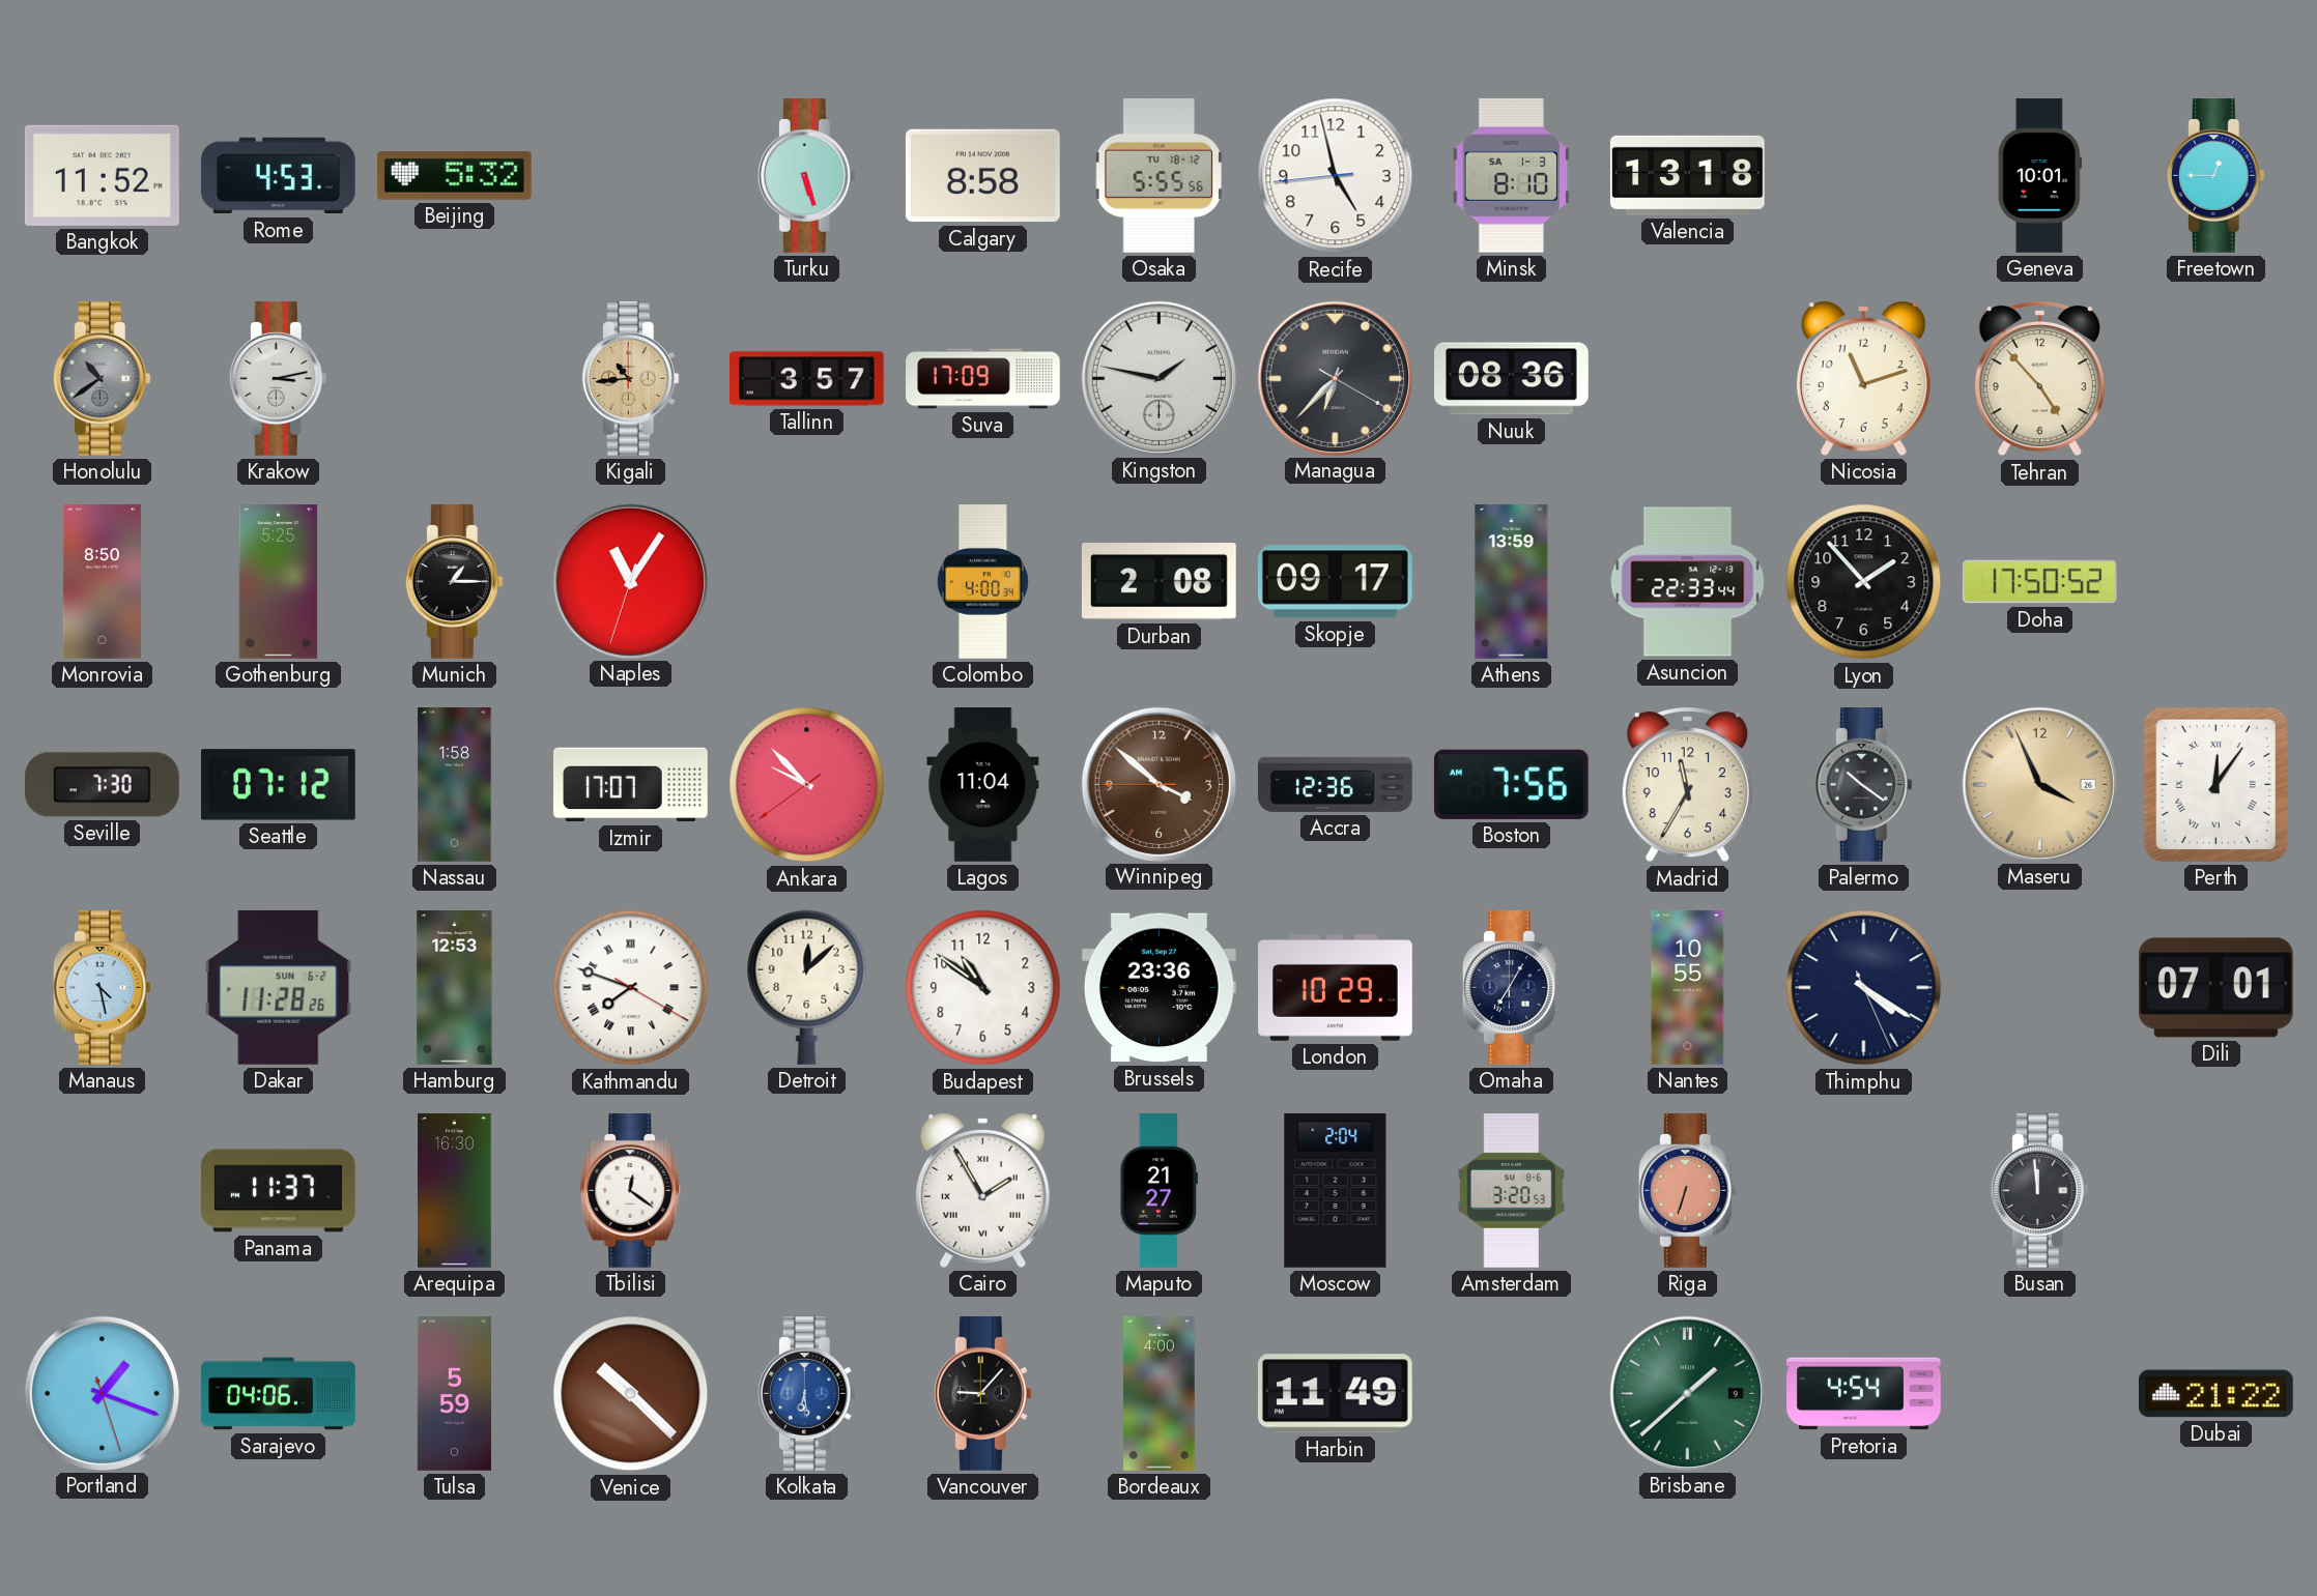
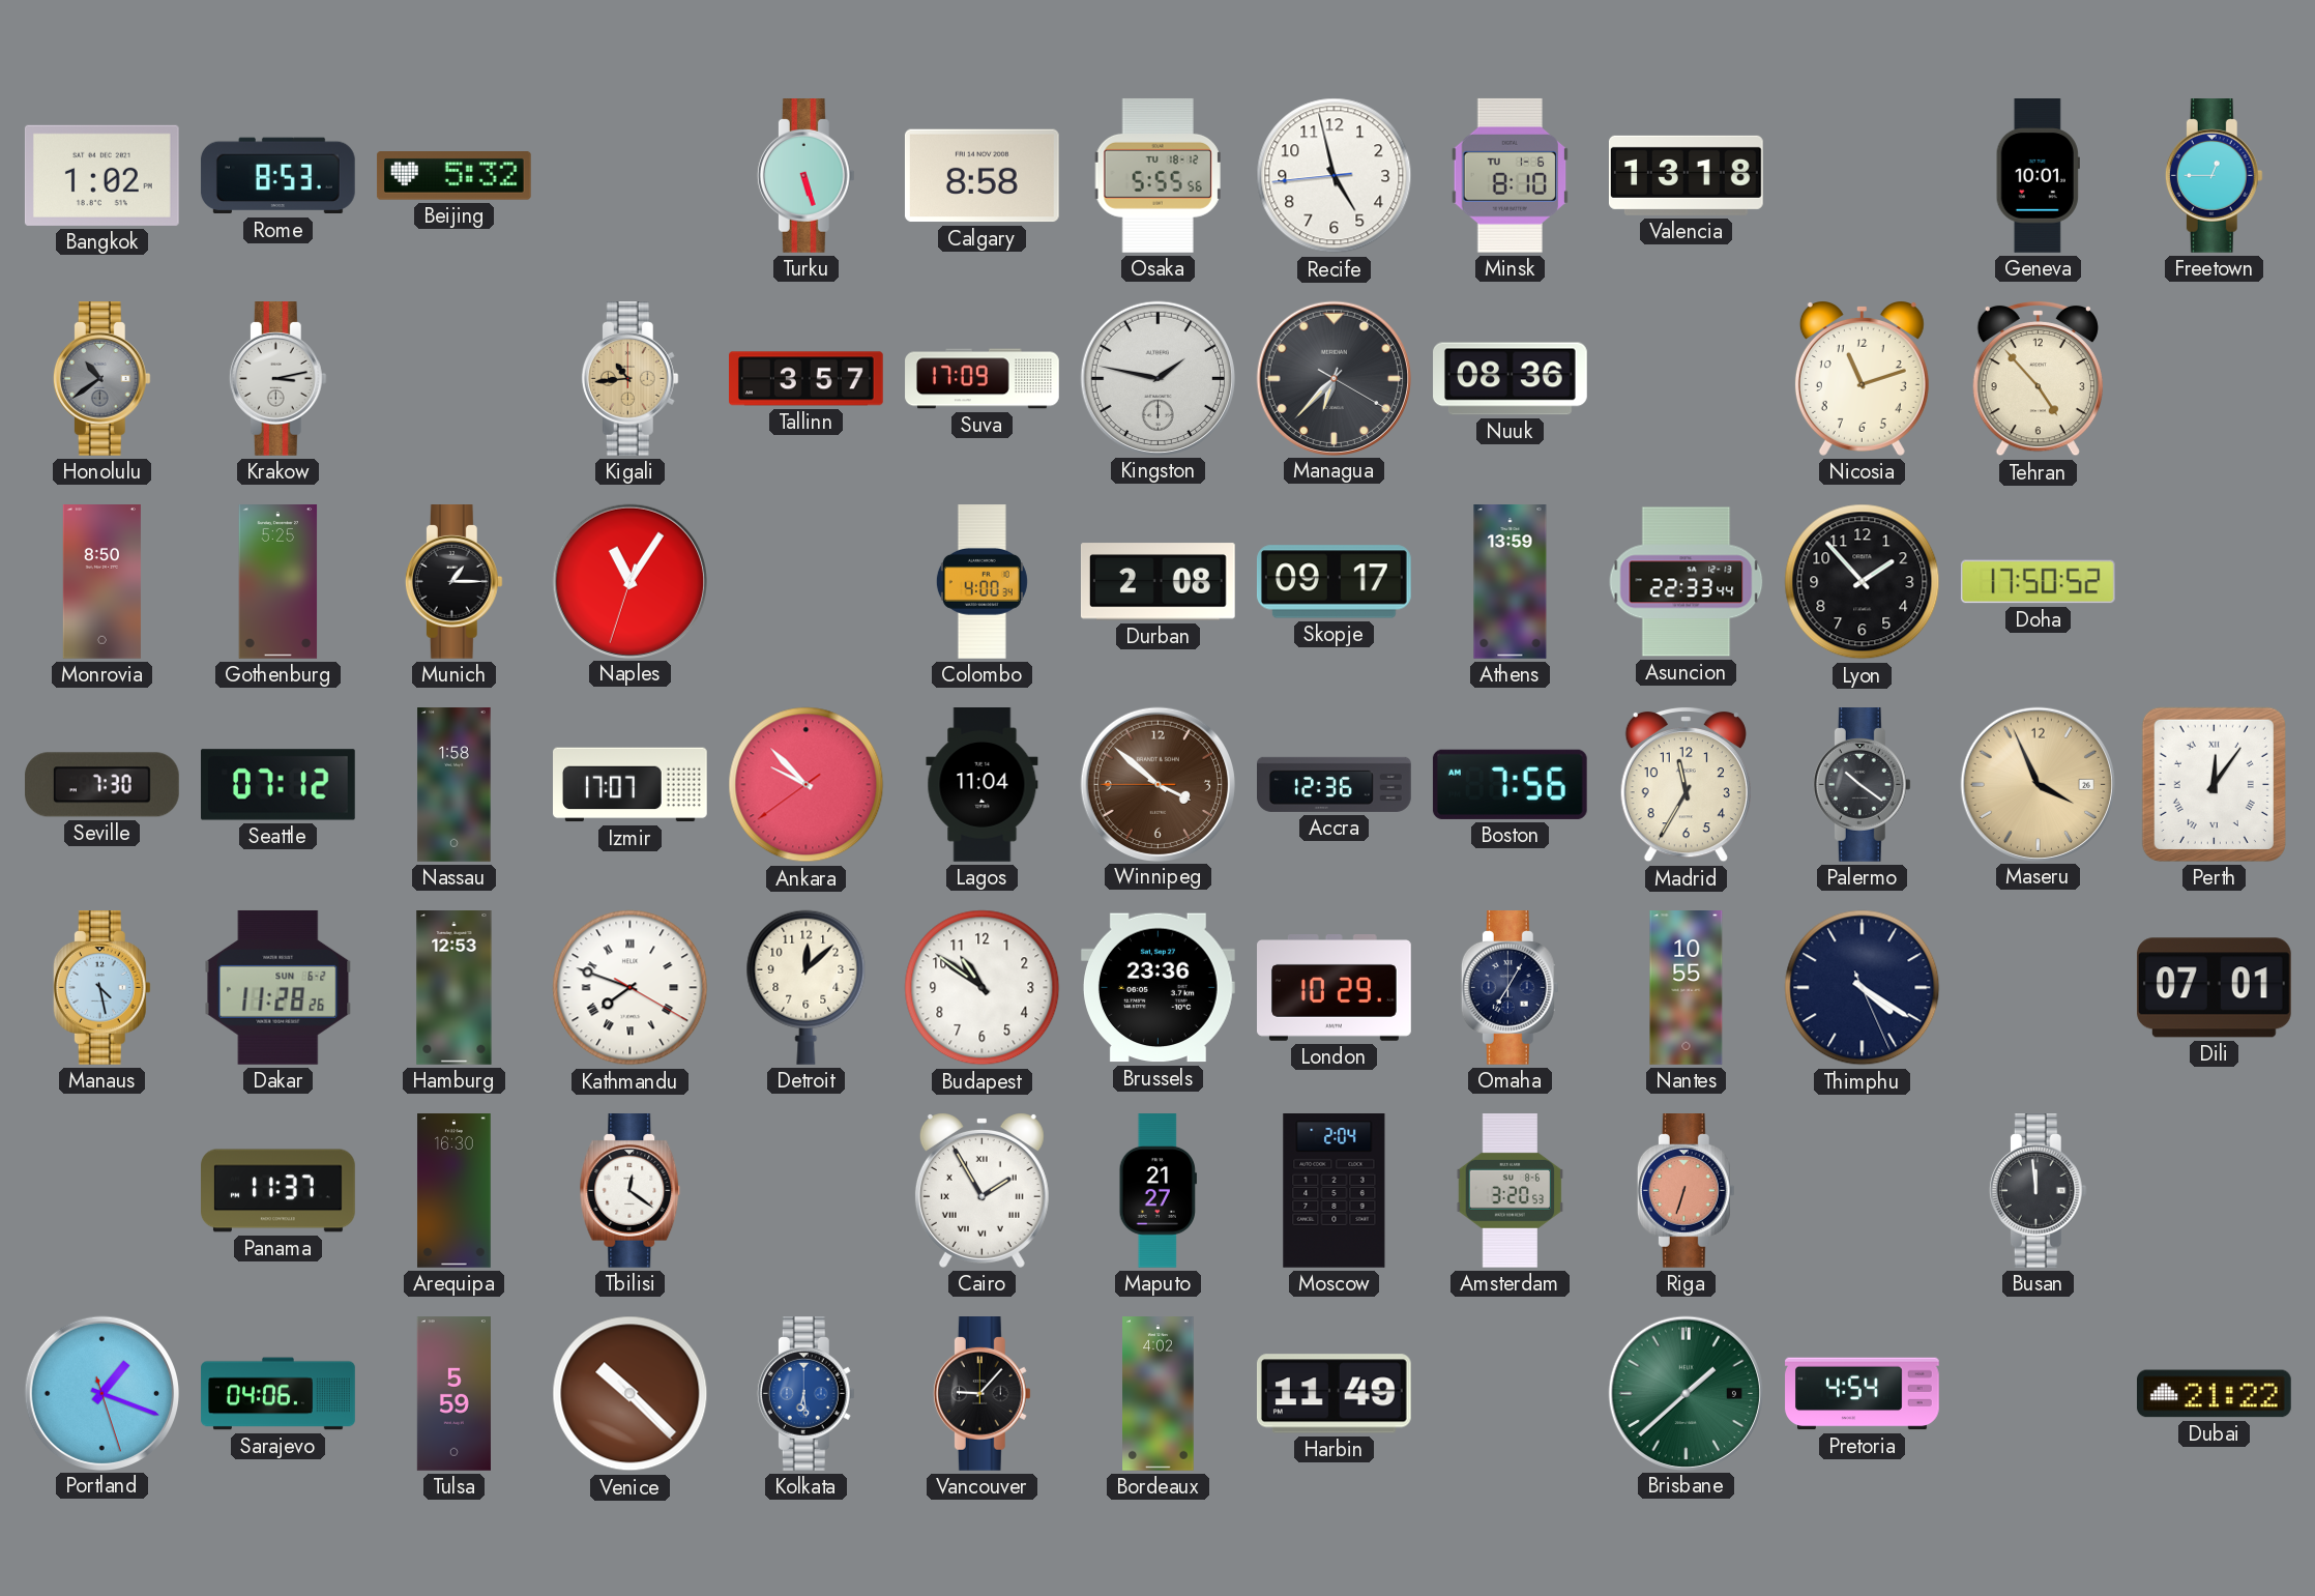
Bangkok: 11:52 -> 1:02 (101, 175)
Rome: 4:53 -> 8:53 (277, 176)
Minsk date: SA 1-3 -> TU 1-6 (1510, 175)
Bordeaux: 4:00 -> 4:02 (1159, 1394)
